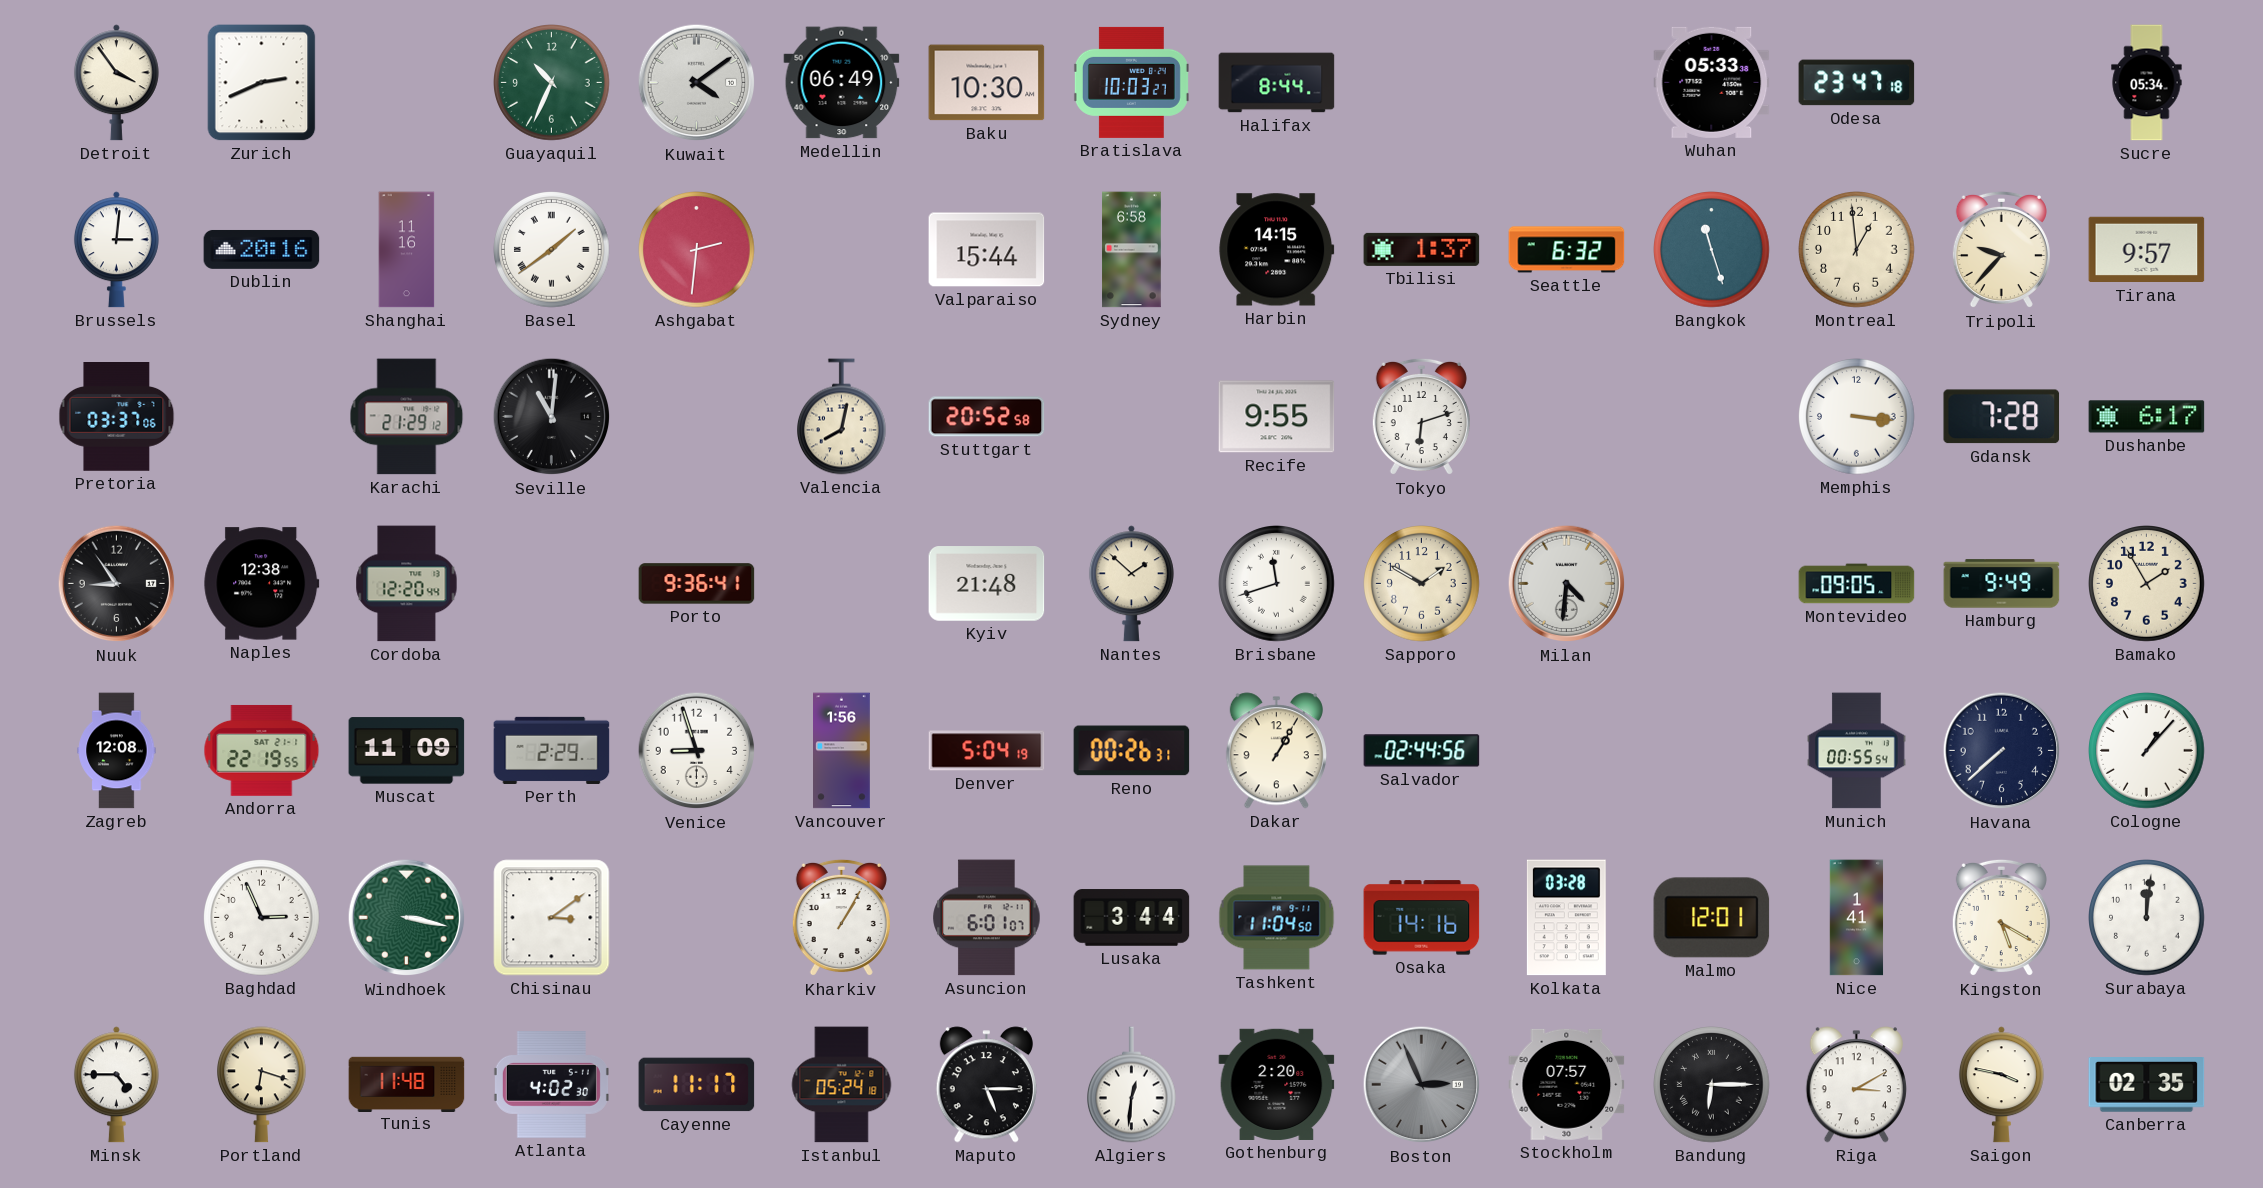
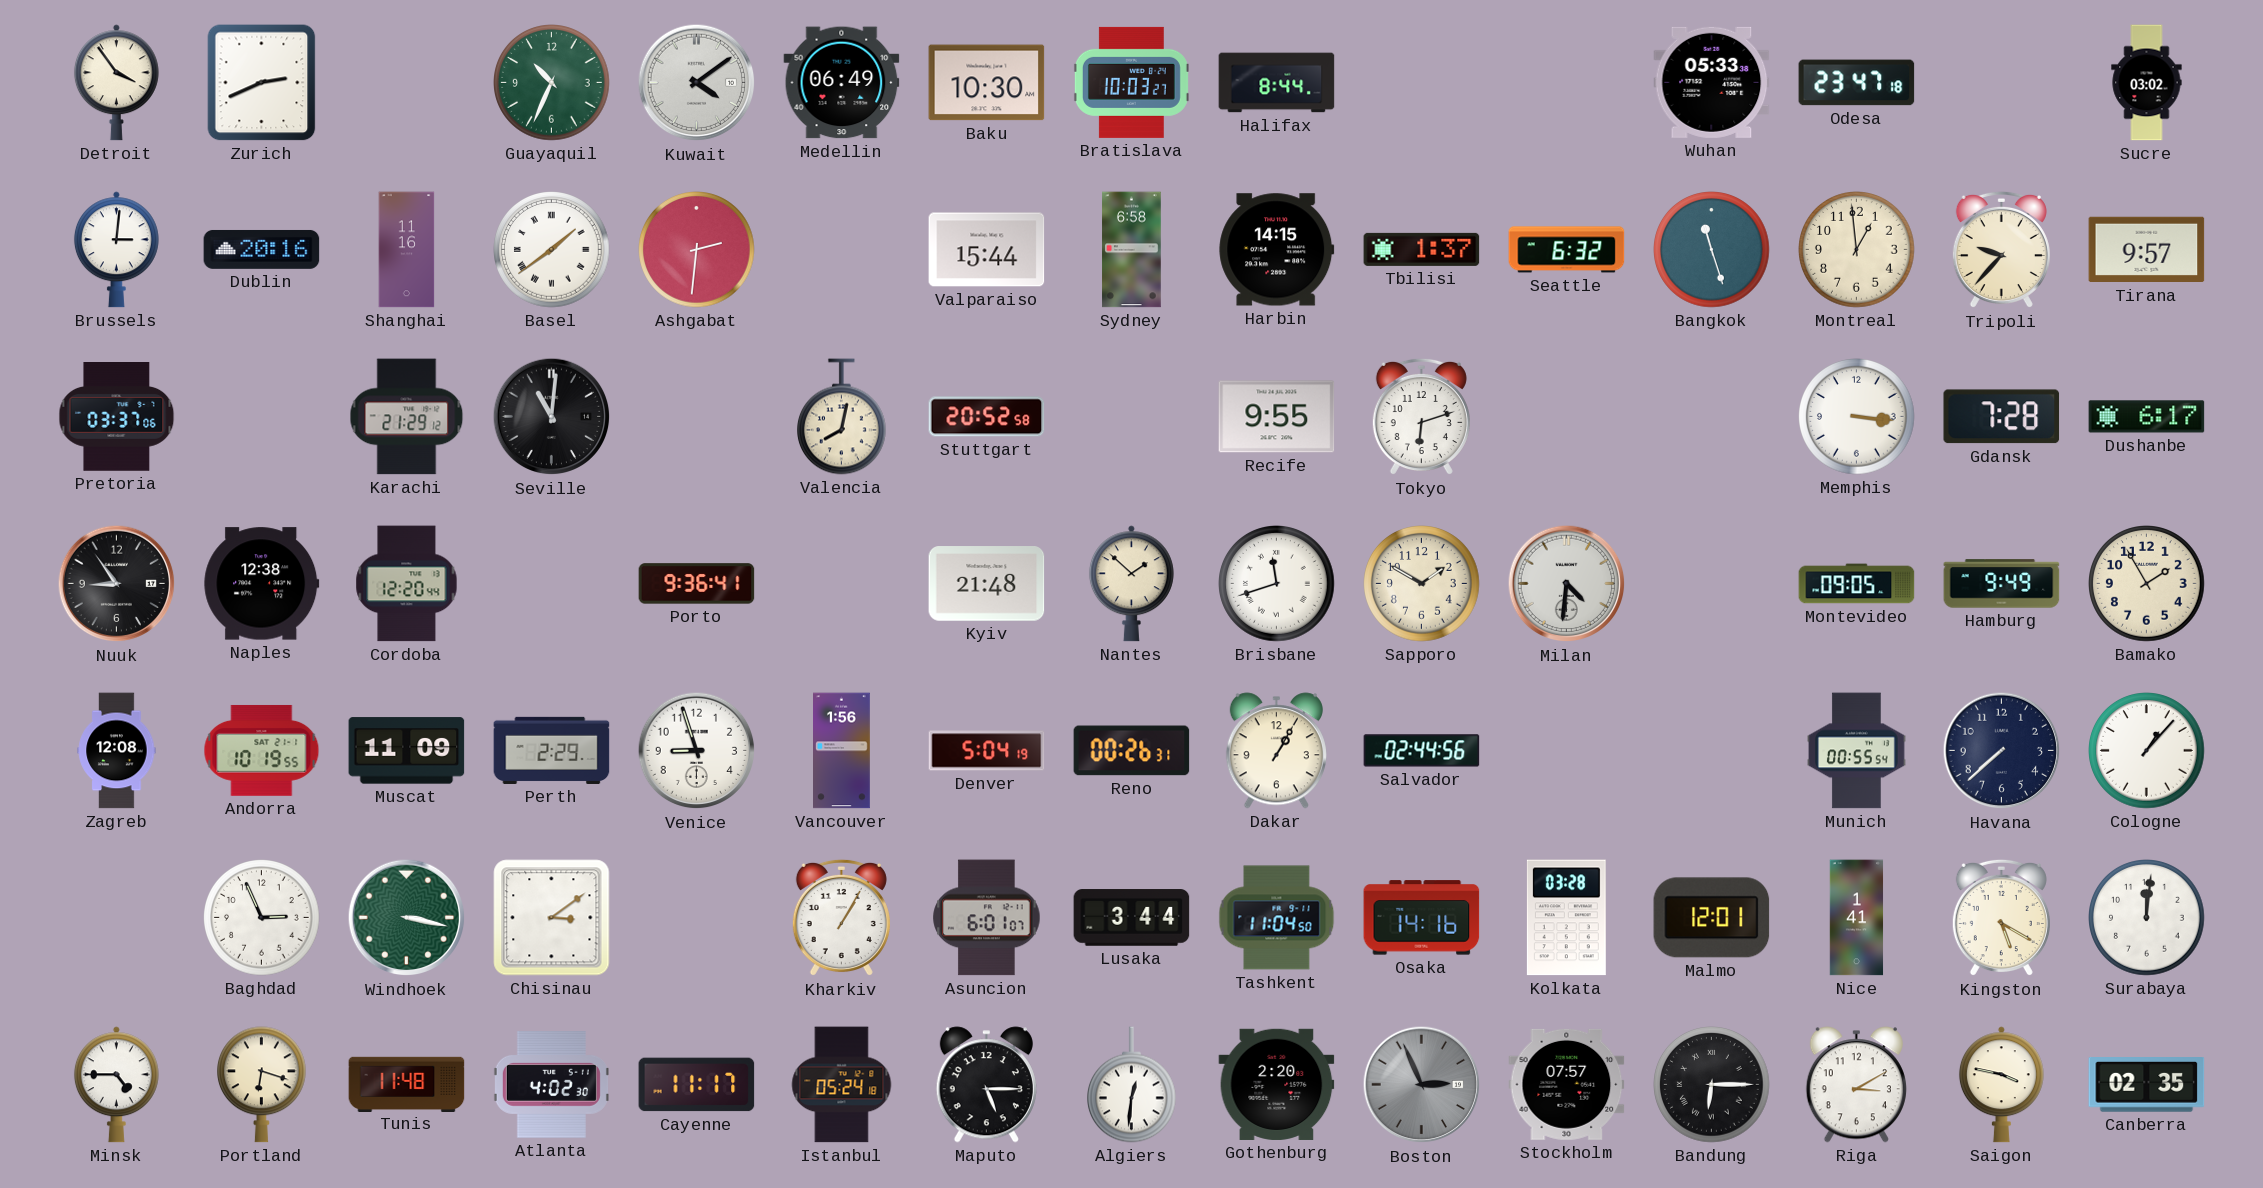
Sucre: 05:34 -> 03:02 (2147, 83)
Andorra: 22:19 -> 10:19 (262, 750)
